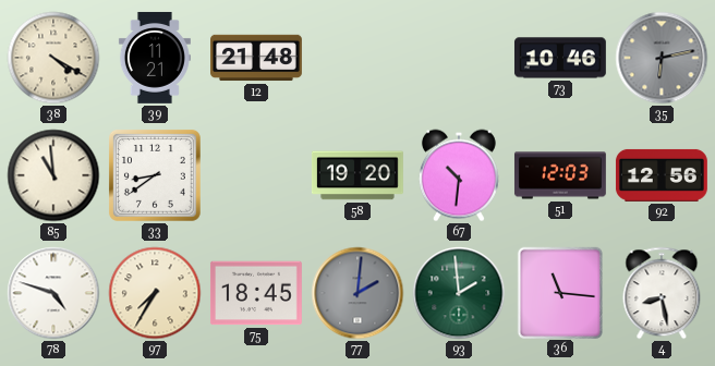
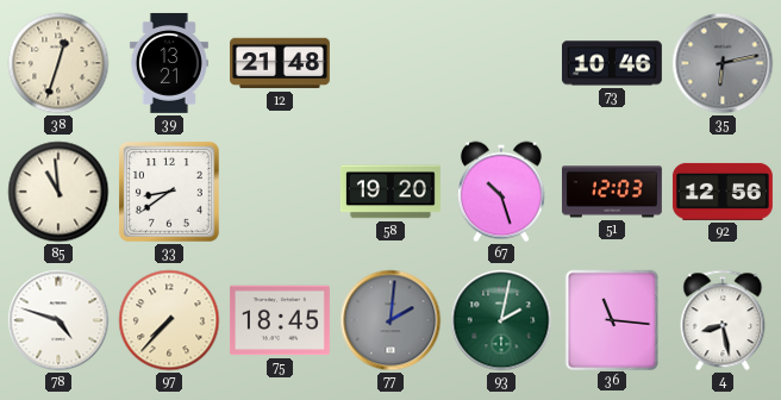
38: 4:20 -> 12:33 (58, 63)
39: 11:21 -> 13:21 (169, 63)
67: 10:31 -> 10:27 (501, 192)
97: 7:35 -> 7:37 (169, 320)
93: 1:59 -> 2:02 (501, 320)
